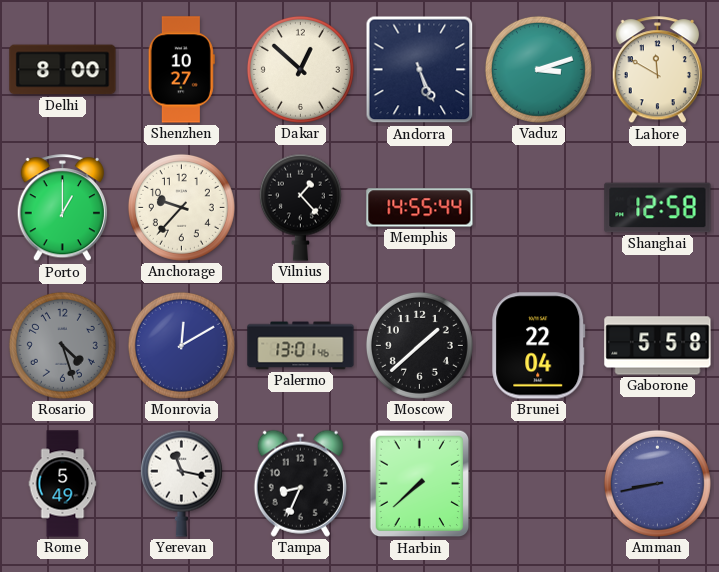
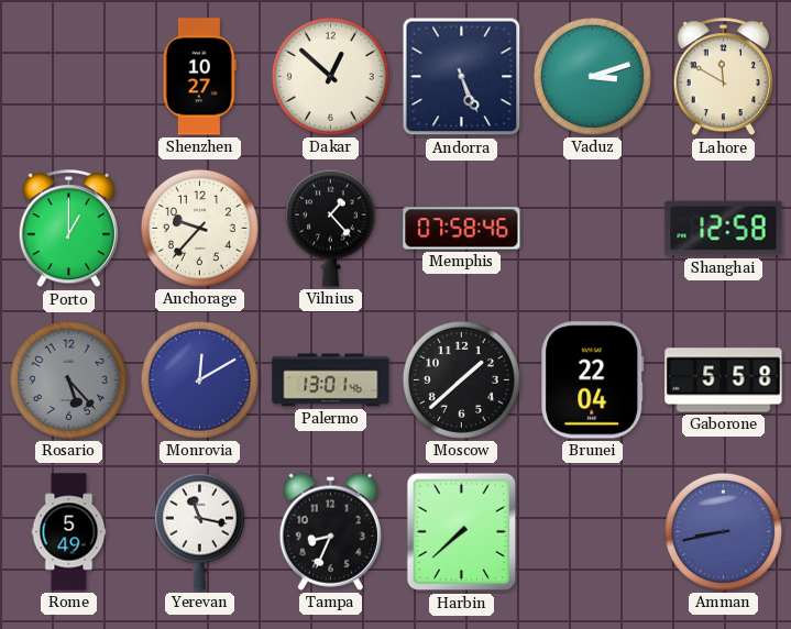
Delhi: 8:00 -> none (63, 70)
Memphis: 14:55 -> 07:58 (462, 229)
Rosario: 4:27 -> 5:23 (68, 379)
